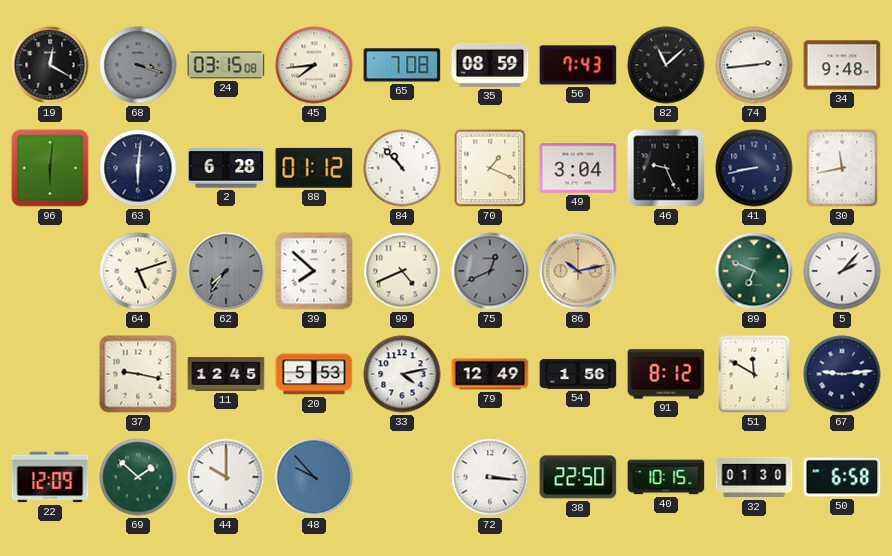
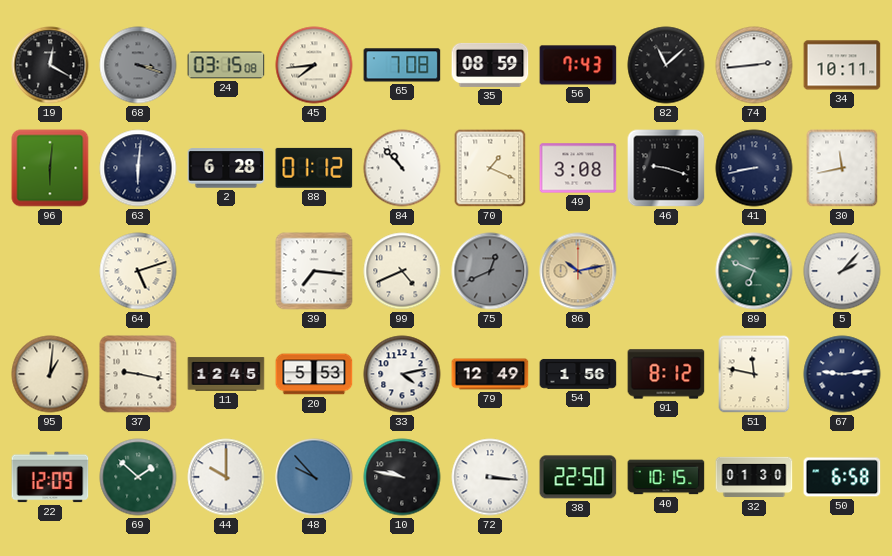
34: 9:48 -> 10:11 (842, 65)
49: 3:04 -> 3:08 (578, 168)
46: 9:26 -> 9:18 (666, 168)
62: 7:36 -> none (226, 271)
39: 7:52 -> 7:16 (314, 271)
95: none -> 1:01 (50, 374)
51: 11:50 -> 11:47 (754, 374)
10: none -> 9:47 (402, 477)
